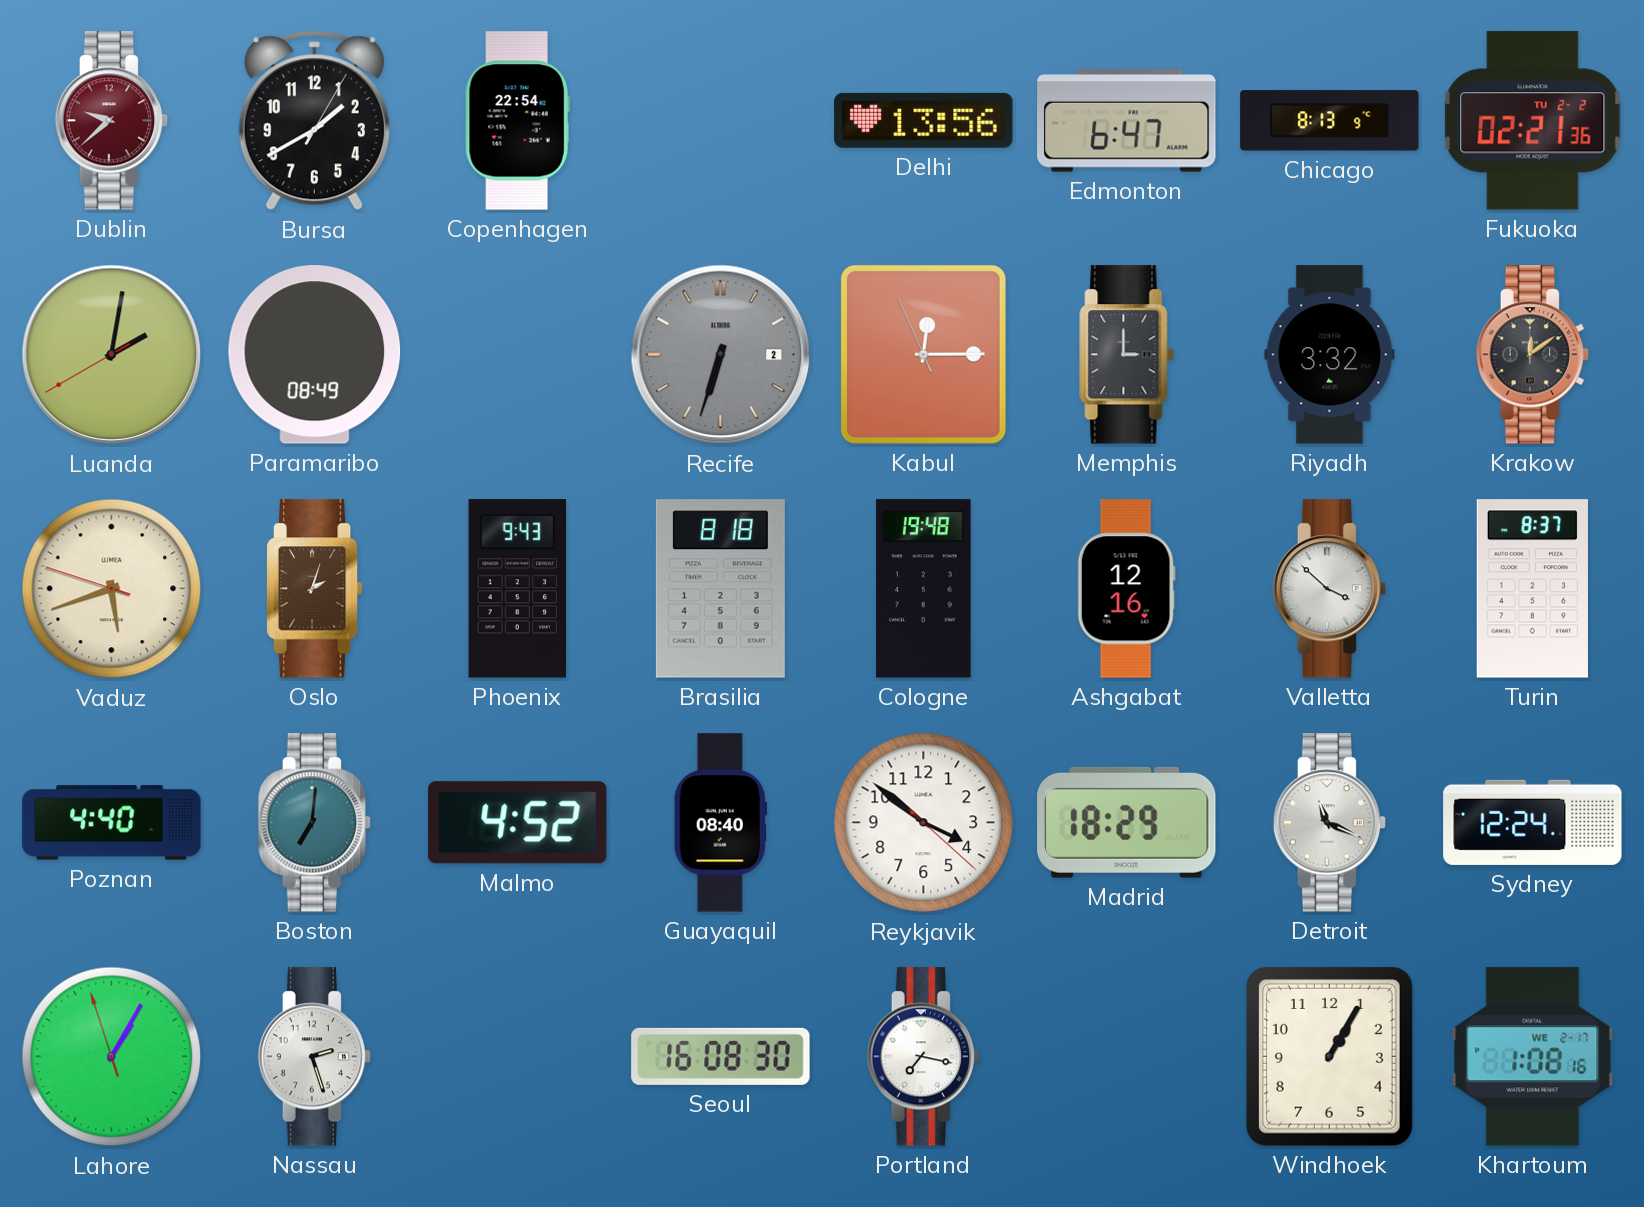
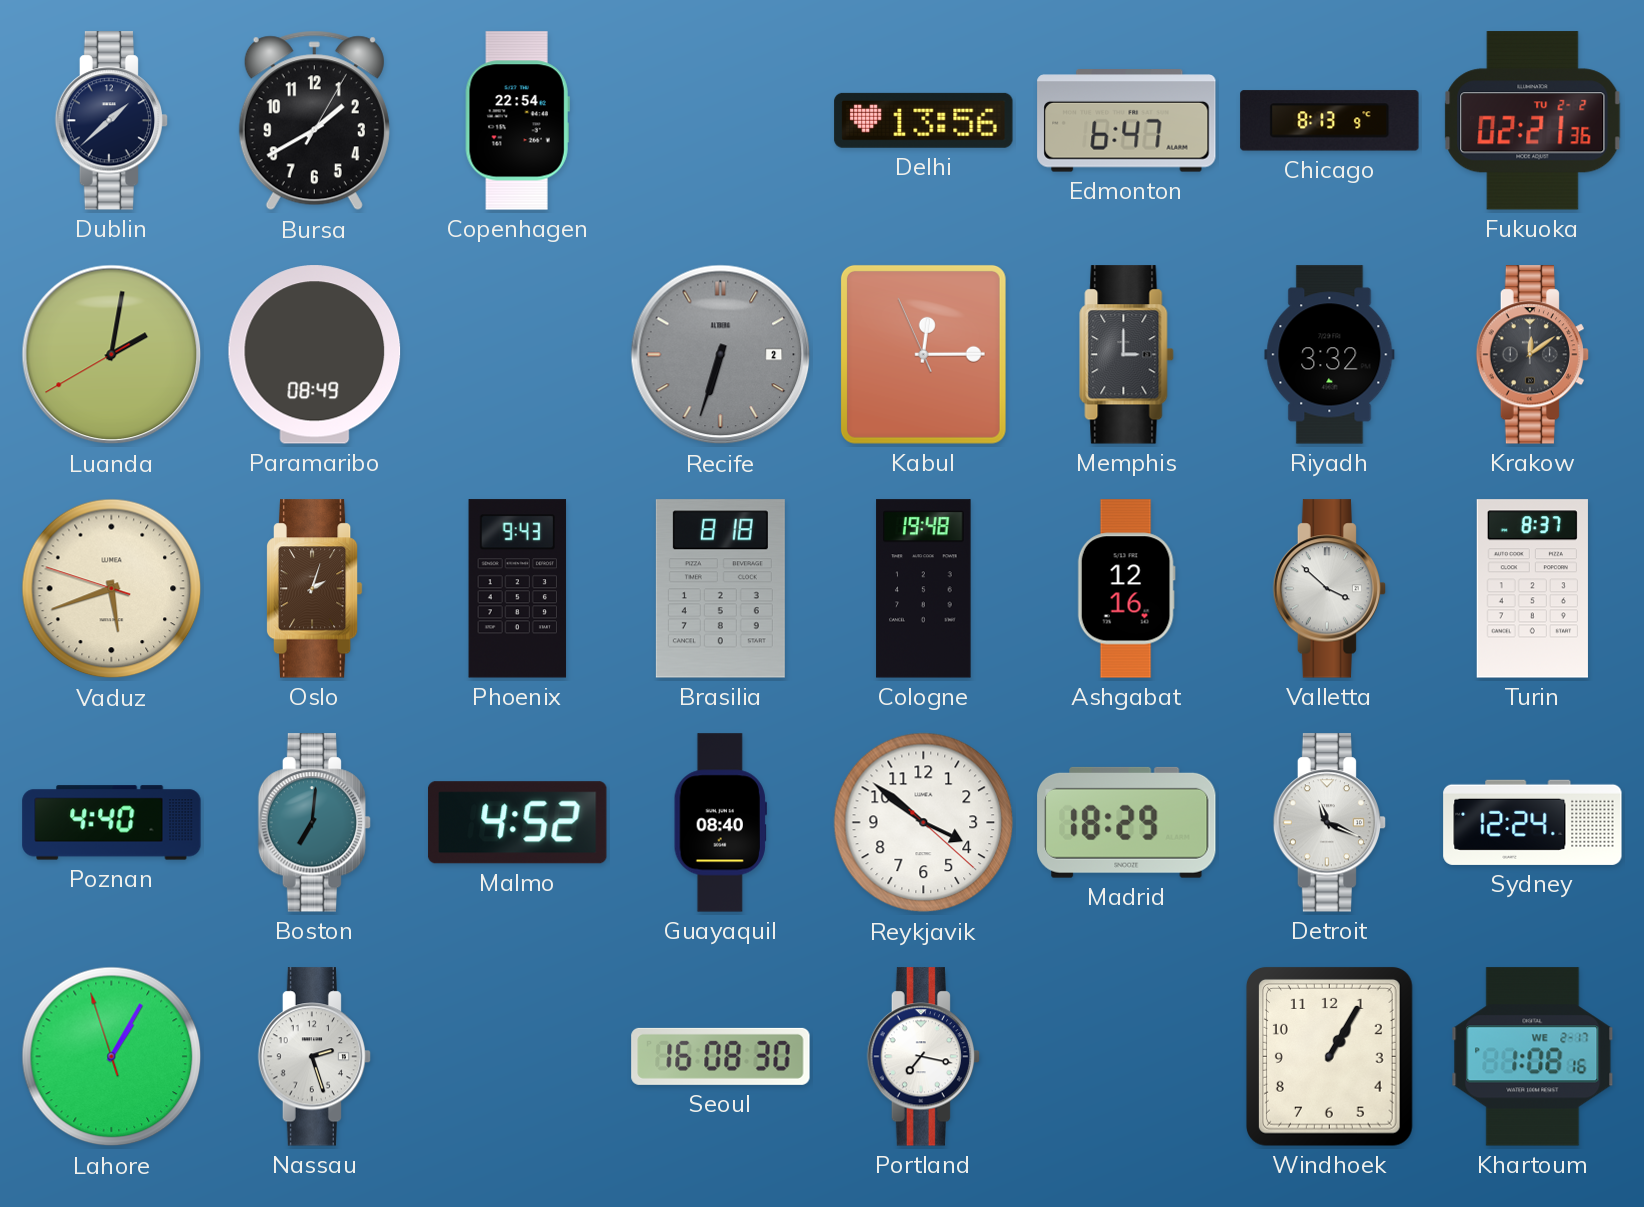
Dublin: 9:38 -> 1:38 (112, 121)
Dublin dial: burgundy -> navy (112, 121)
